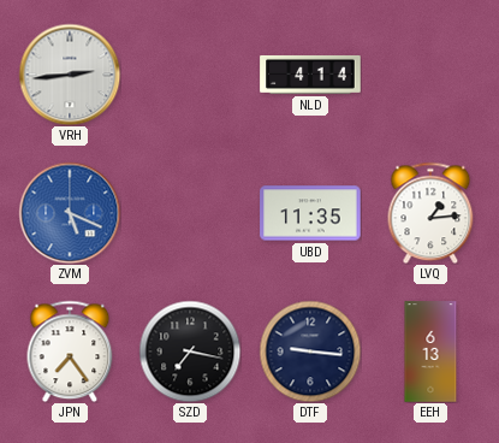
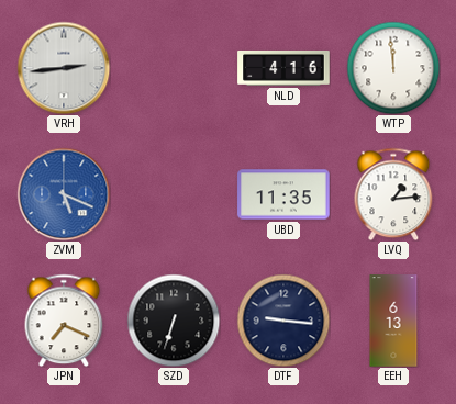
NLD: 4:14 -> 4:16 (283, 68)
WTP: none -> 11:59 (393, 68)
JPN: 7:24 -> 7:19 (64, 321)
SZD: 7:17 -> 6:33 (174, 321)
